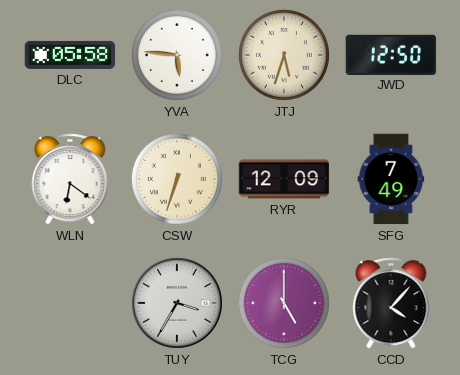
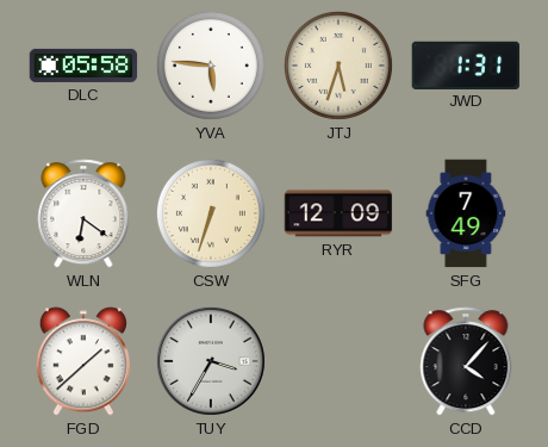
JWD: 12:50 -> 1:31 (466, 64)
FGD: none -> 1:38 (83, 361)
TCG: 5:00 -> none (284, 303)
